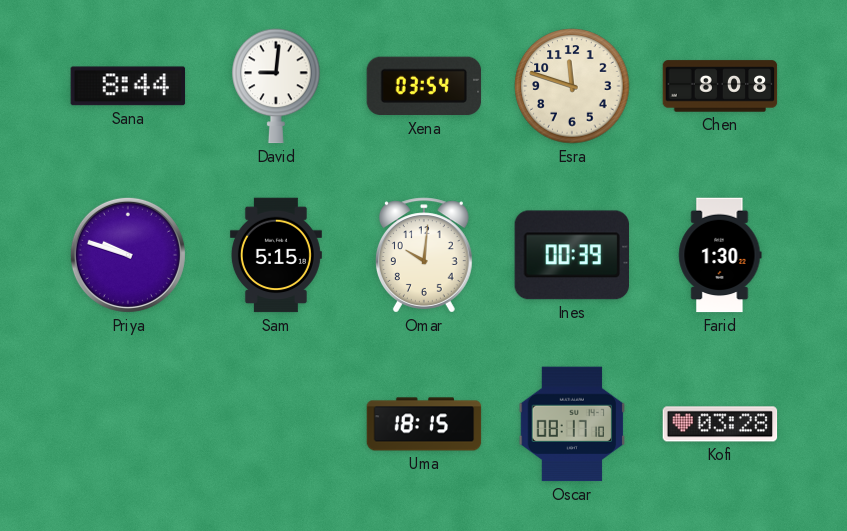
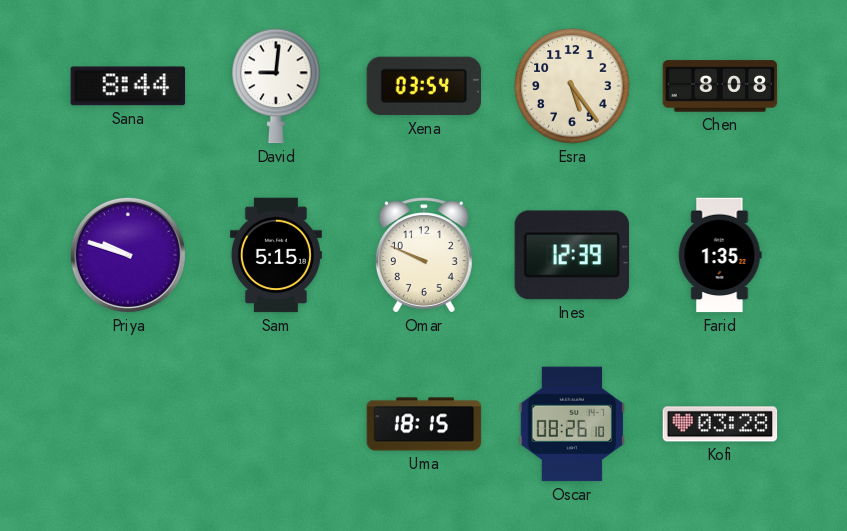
Esra: 11:48 -> 5:24 (572, 86)
Omar: 10:01 -> 9:49 (424, 255)
Ines: 00:39 -> 12:39 (571, 255)
Farid: 1:30 -> 1:35 (720, 255)
Oscar: 08:17 -> 08:26 (572, 424)
